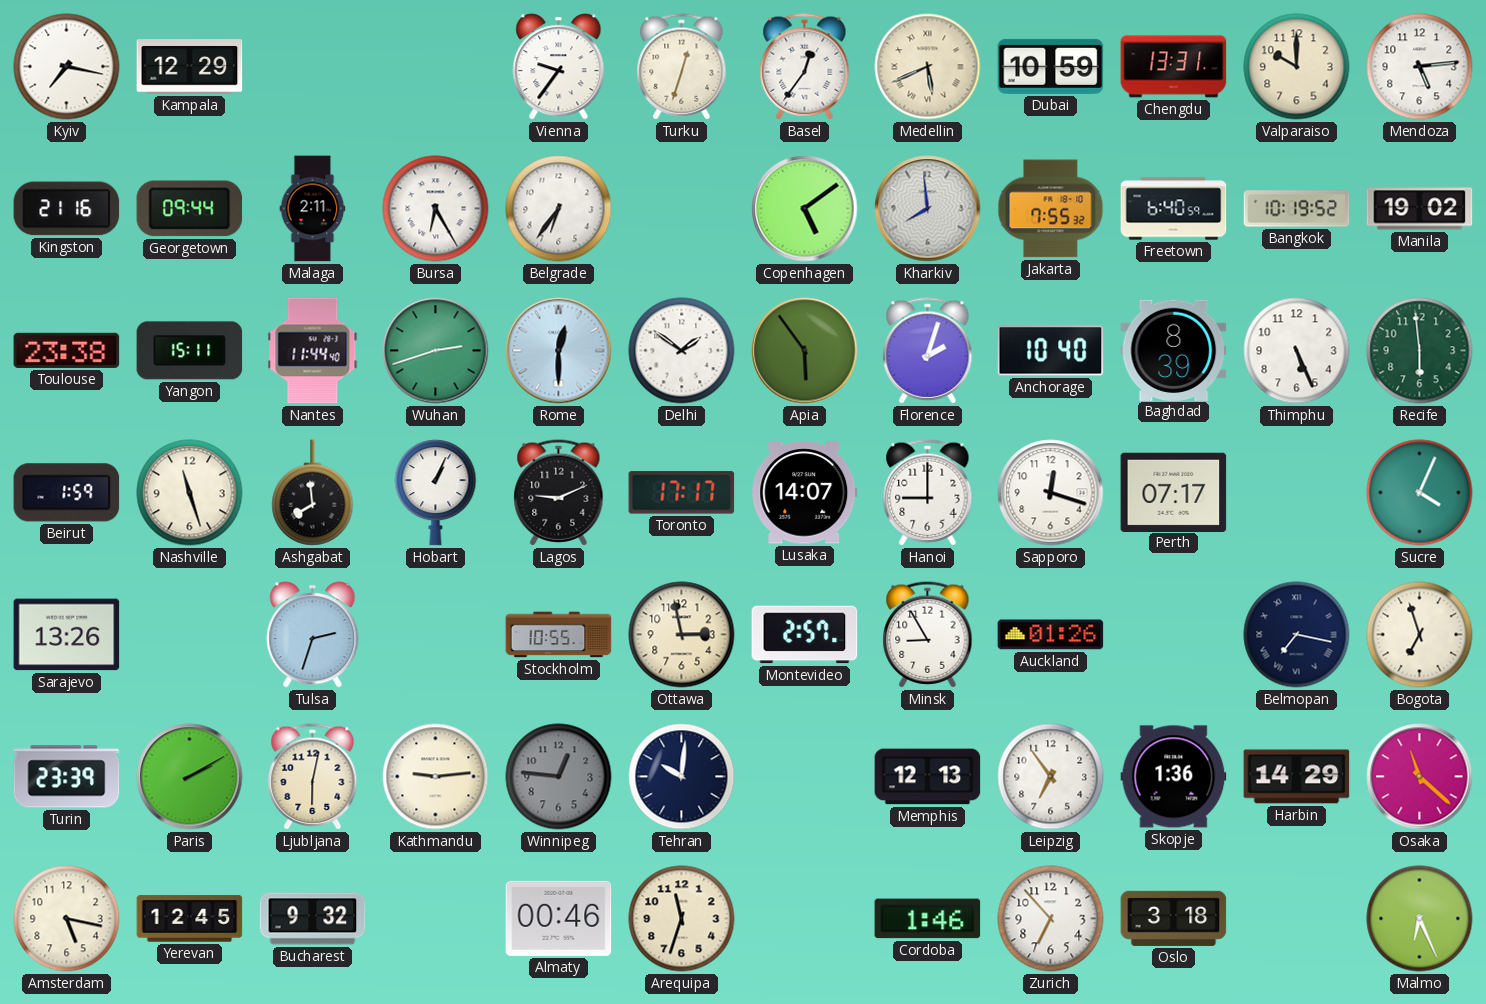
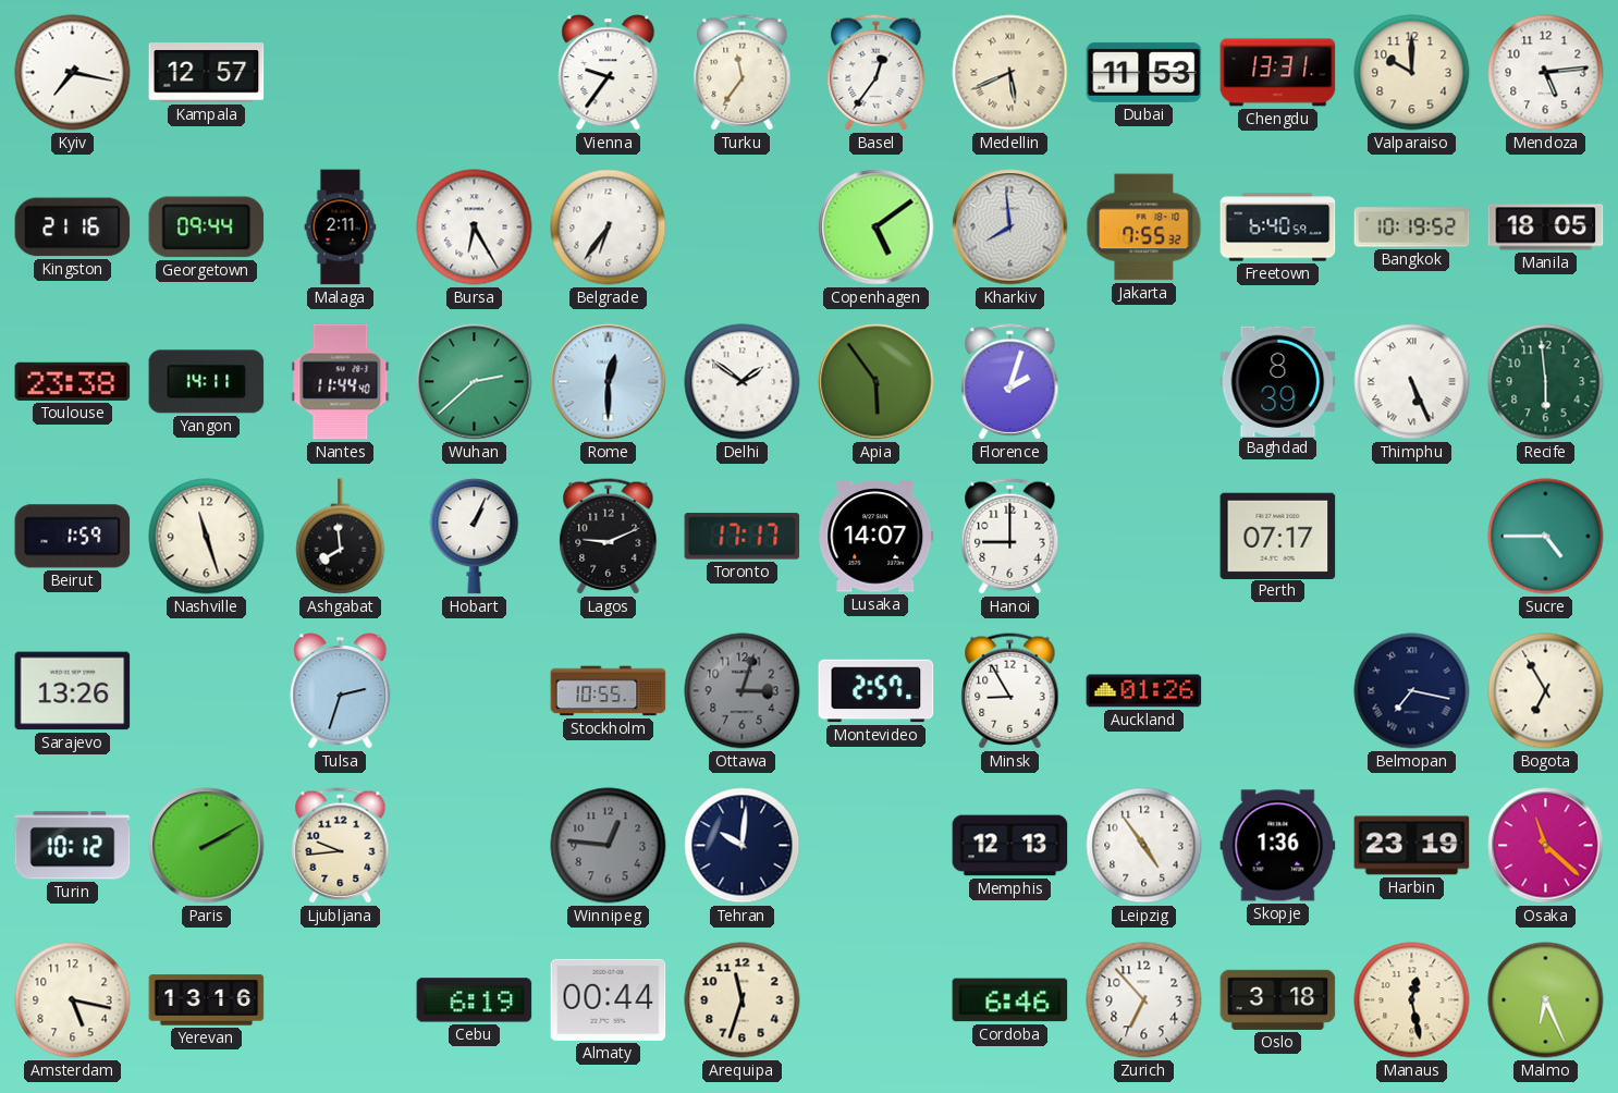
Kampala: 12:29 -> 12:57 (207, 73)
Turku: 12:33 -> 11:36 (743, 73)
Dubai: 10:59 -> 11:53 (1144, 72)
Manila: 19:02 -> 18:05 (1546, 228)
Yangon: 15:11 -> 14:11 (207, 382)
Wuhan: 2:42 -> 2:38 (475, 382)
Anchorage: 10:40 -> none (1051, 351)
Thimphu numerals: Arabic -> Roman (1412, 382)
Sapporo: 12:18 -> none (1051, 493)
Sucre: 4:04 -> 4:45 (1546, 537)
Ottawa: 2:58 -> 3:03 (743, 691)
Ottawa dial: cream -> grey (743, 691)
Bogota: 6:57 -> 6:55 (1546, 691)
Turin: 23:39 -> 10:12 (73, 846)
Ljubljana: 6:02 -> 9:44 (341, 846)
Kathmandu: 9:14 -> none (436, 777)
Leipzig: 6:54 -> 4:54 (1144, 846)
Harbin: 14:29 -> 23:19 (1412, 846)
Yerevan: 12:45 -> 13:16 (207, 1000)
Bucharest: 9:32 -> none (313, 919)
Cebu: none -> 6:19 (475, 1000)
Almaty: 00:46 -> 00:44 (609, 999)
Cordoba: 1:46 -> 6:46 (1010, 1000)
Manaus: none -> 12:28 (1412, 1000)
